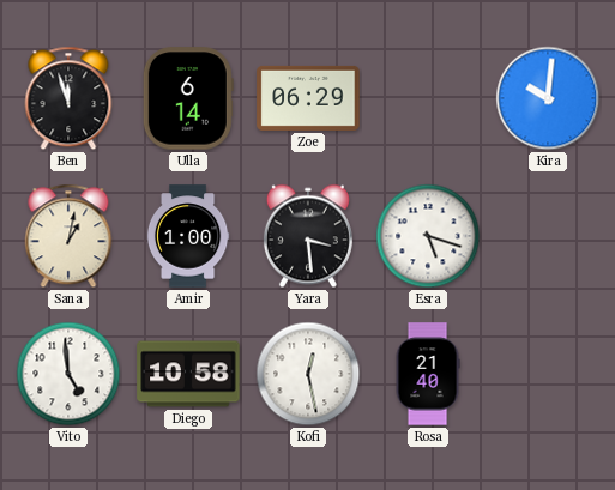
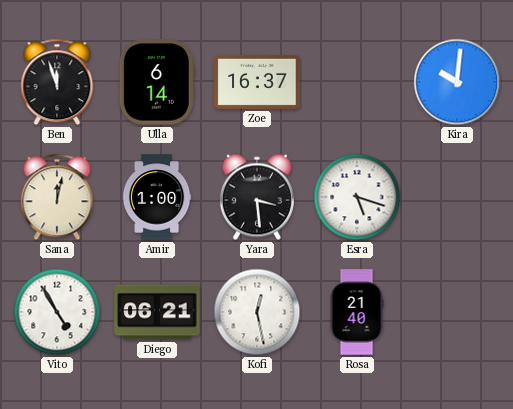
Zoe: 06:29 -> 16:37 (257, 82)
Sana: 1:02 -> 12:02 (57, 197)
Vito: 4:59 -> 4:55 (57, 312)
Diego: 10:58 -> 06:21 (157, 312)
